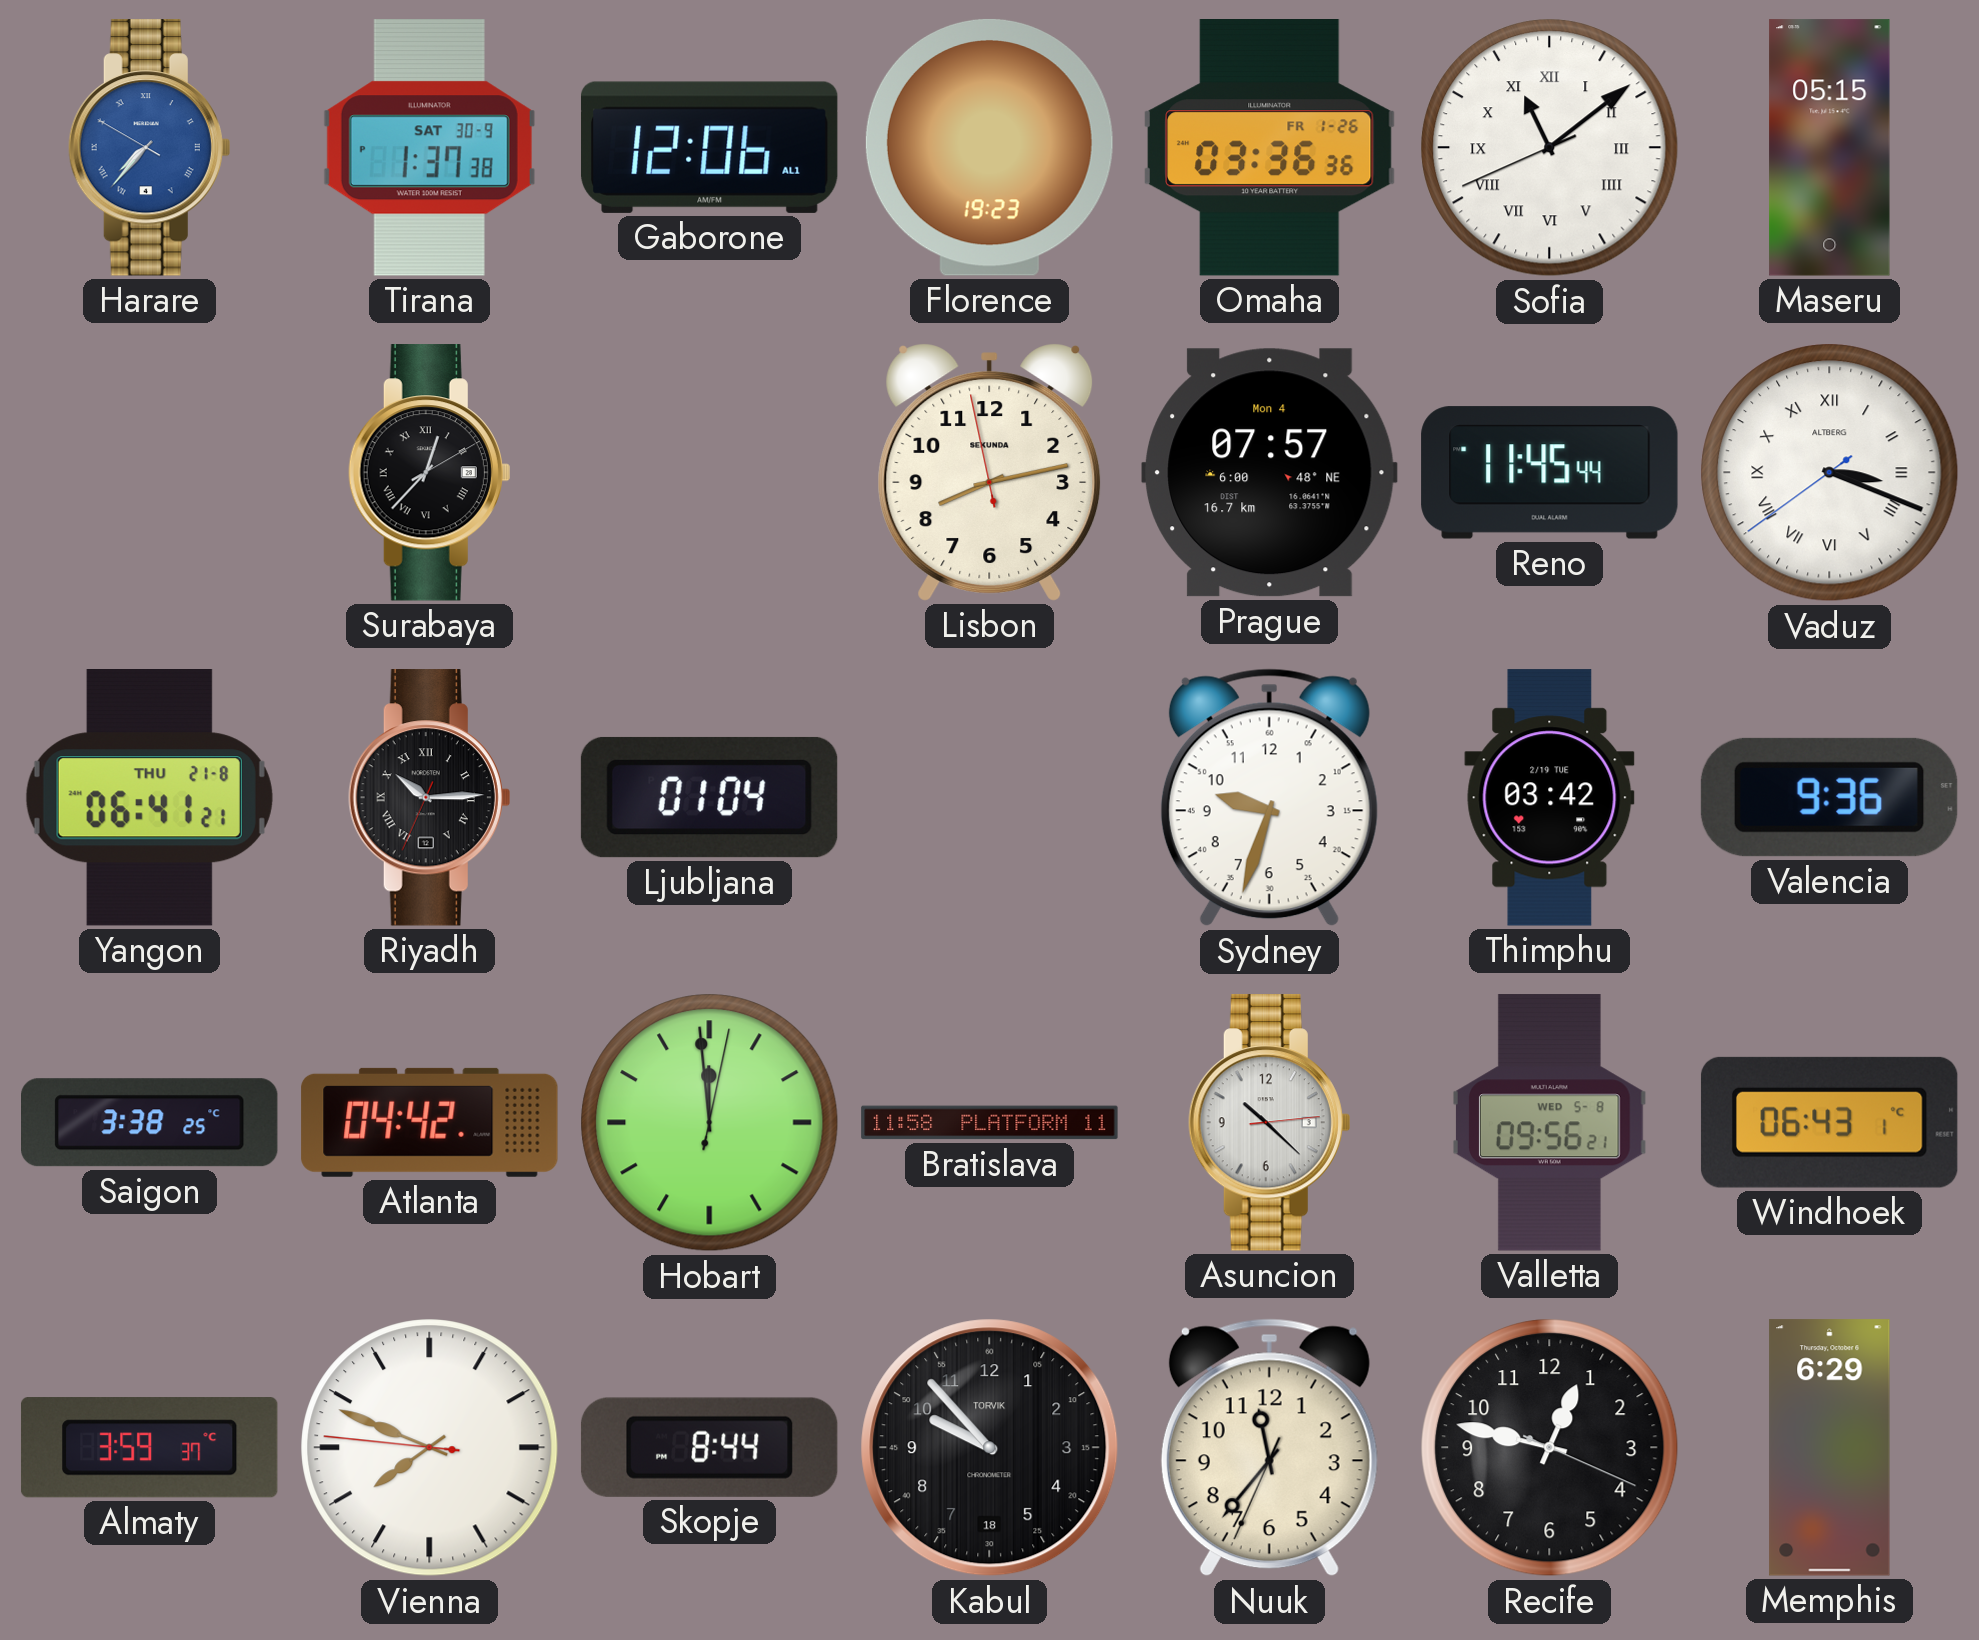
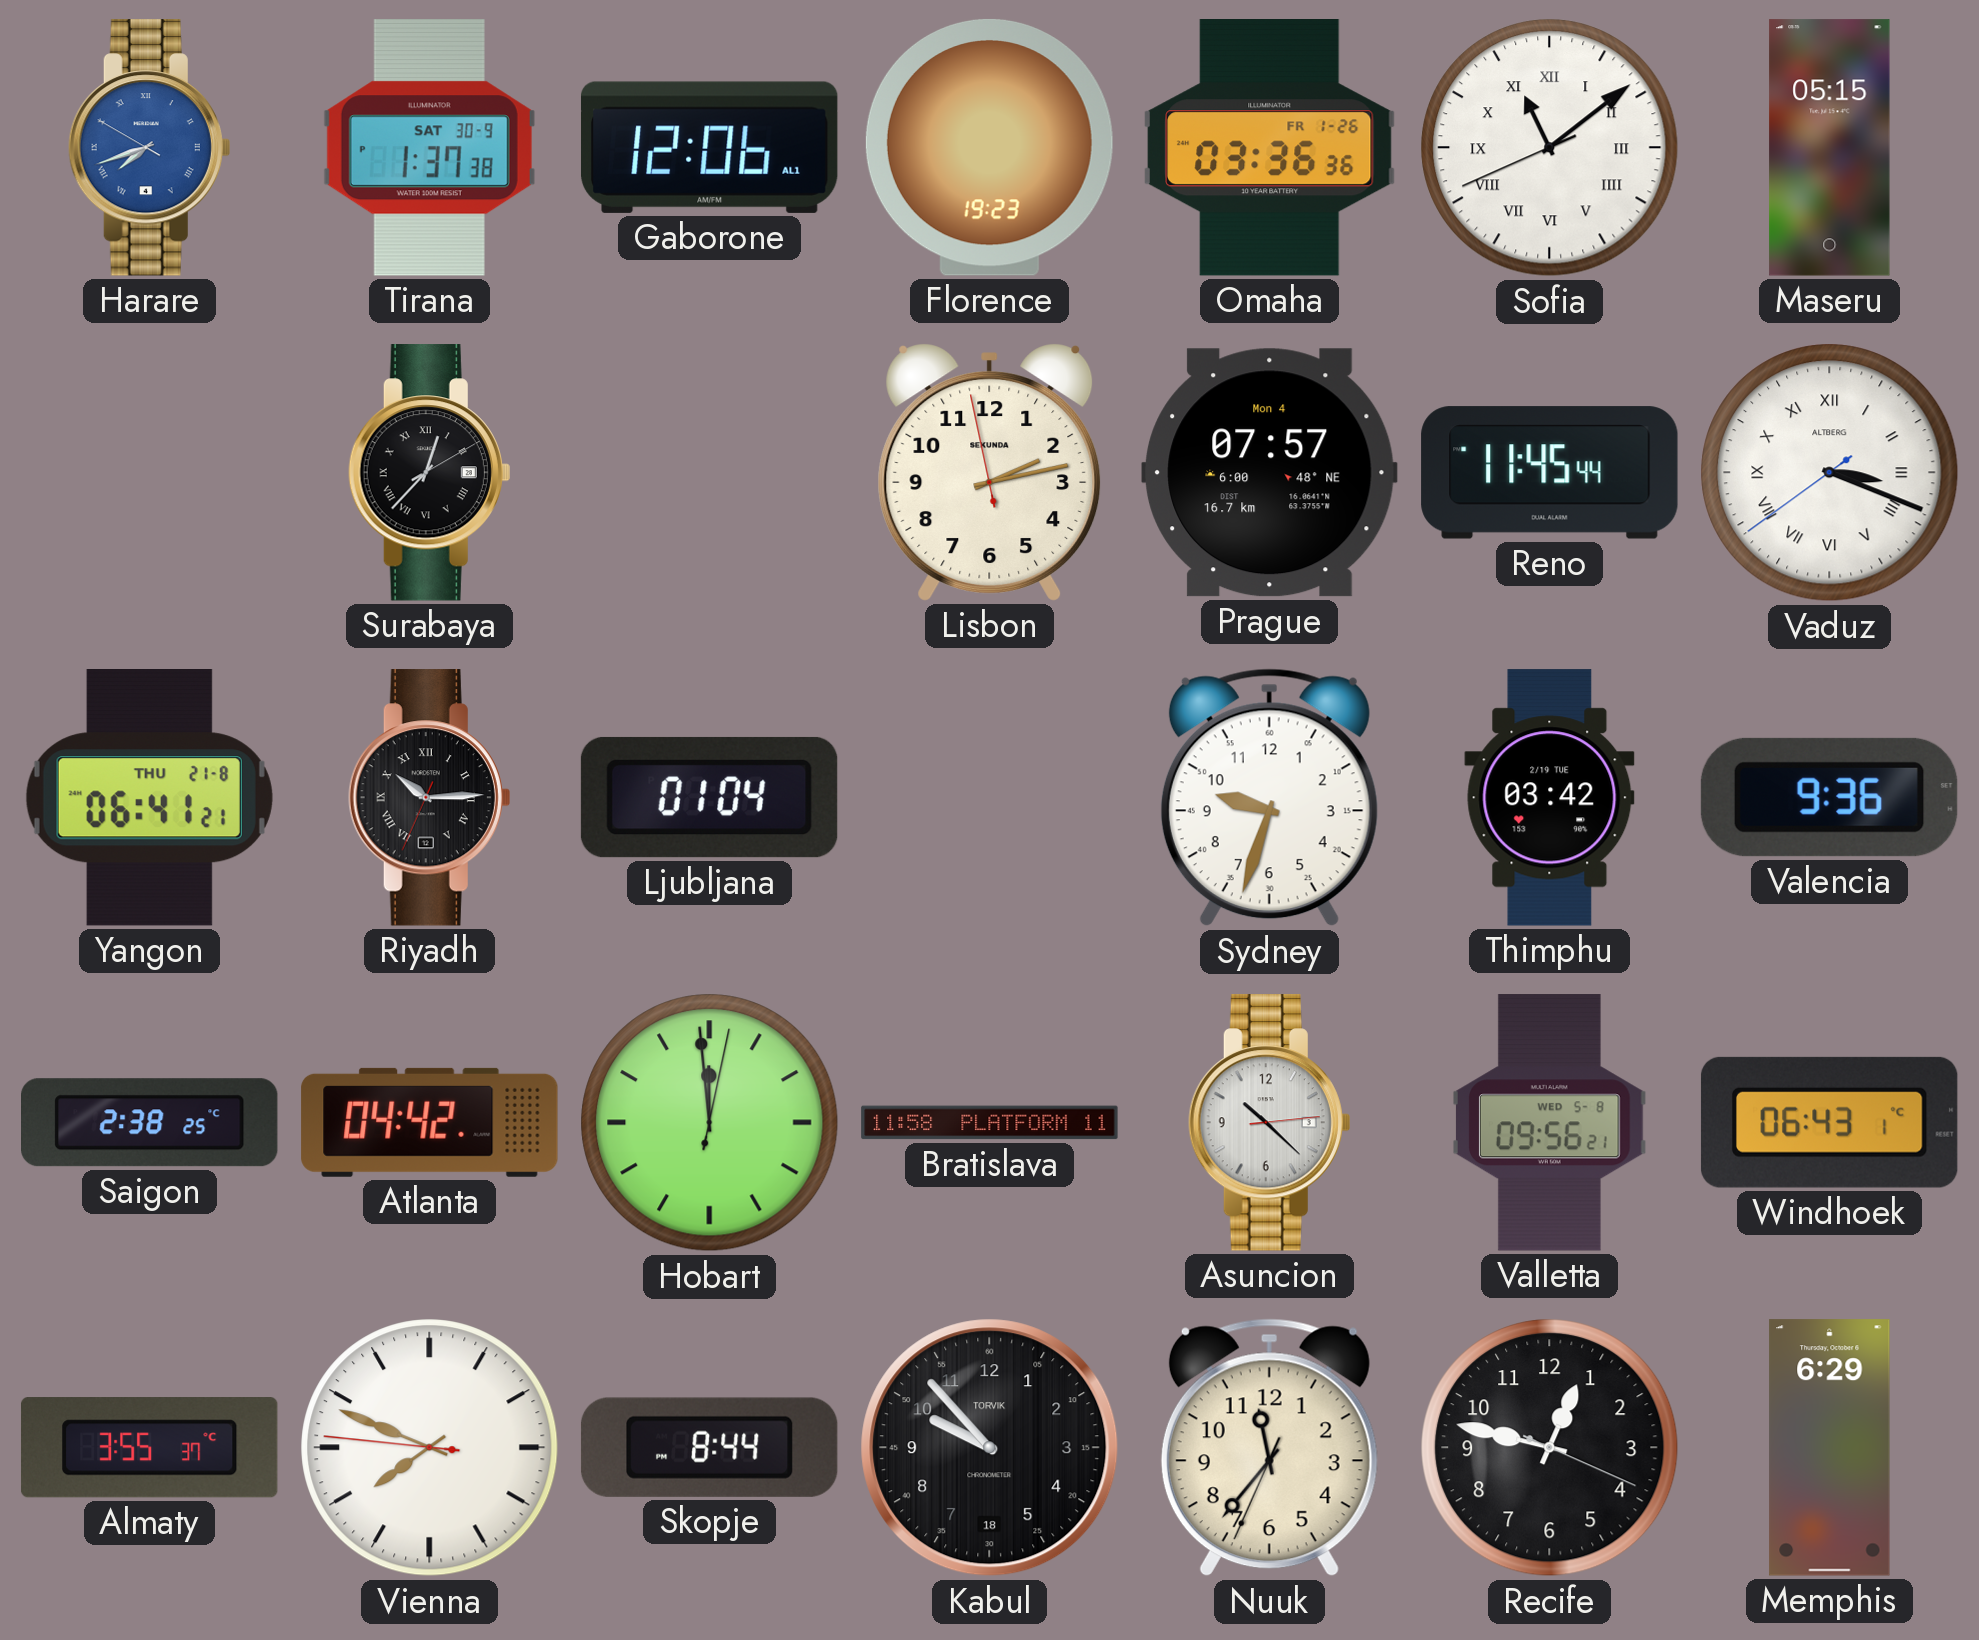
Harare: 7:36 -> 7:41 (149, 148)
Lisbon: 8:12 -> 2:12 (990, 472)
Saigon: 3:38 -> 2:38 (150, 1123)
Almaty: 3:59 -> 3:55 (149, 1448)
